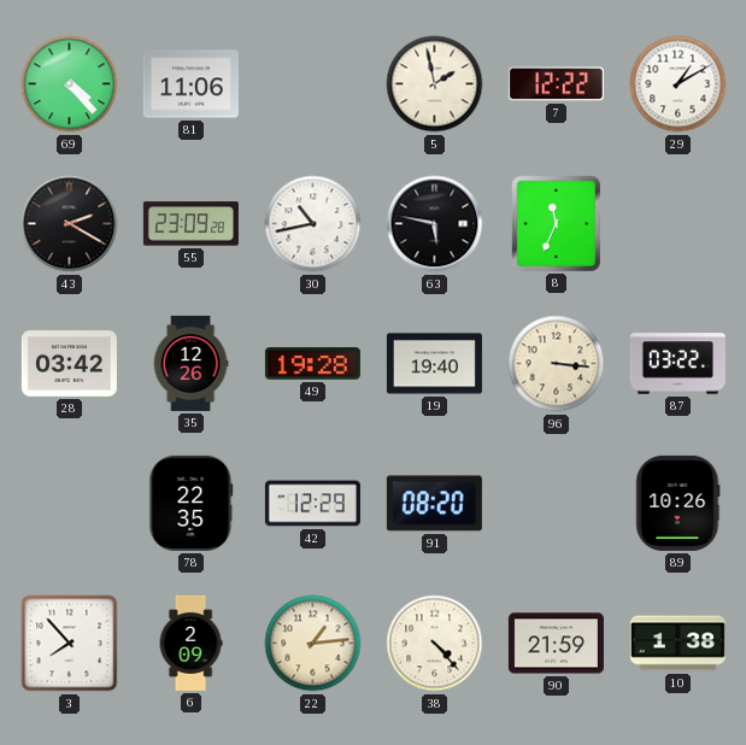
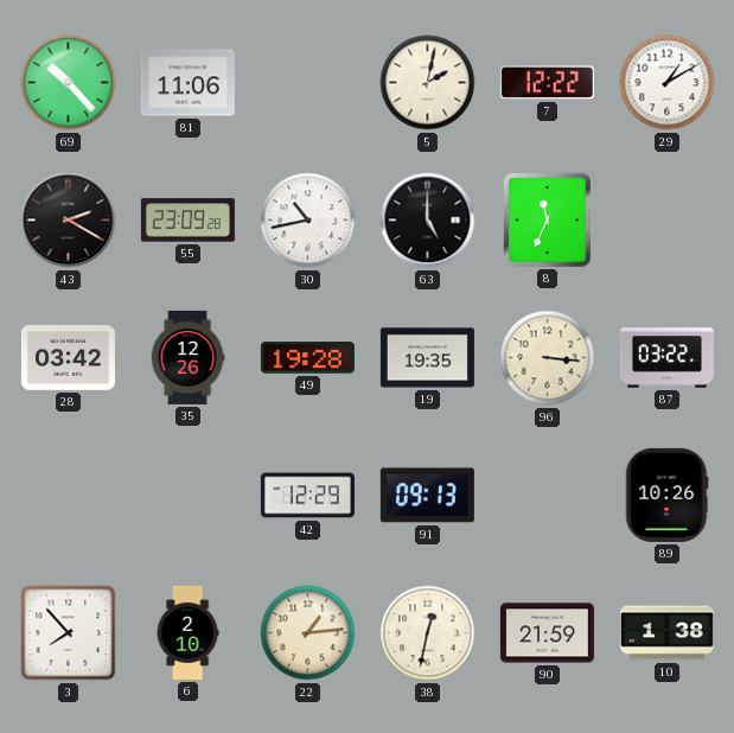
69: 4:23 -> 10:23 (69, 83)
5: 1:58 -> 2:02 (428, 83)
63: 5:47 -> 5:00 (428, 221)
19: 19:40 -> 19:35 (427, 358)
78: 22:35 -> none (192, 503)
91: 08:20 -> 09:13 (427, 496)
6: 2:09 -> 2:10 (187, 632)
38: 4:23 -> 12:32 (428, 633)
